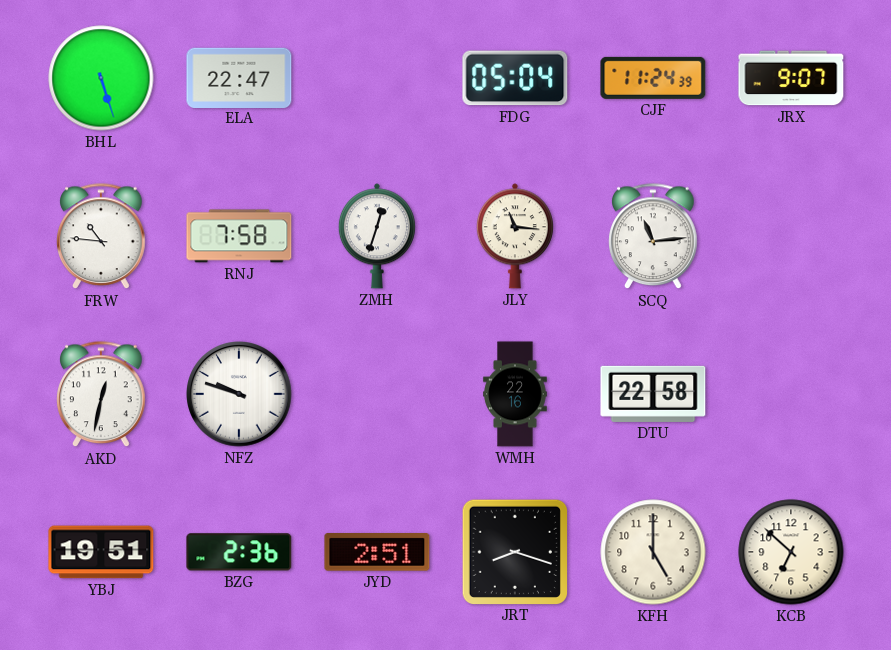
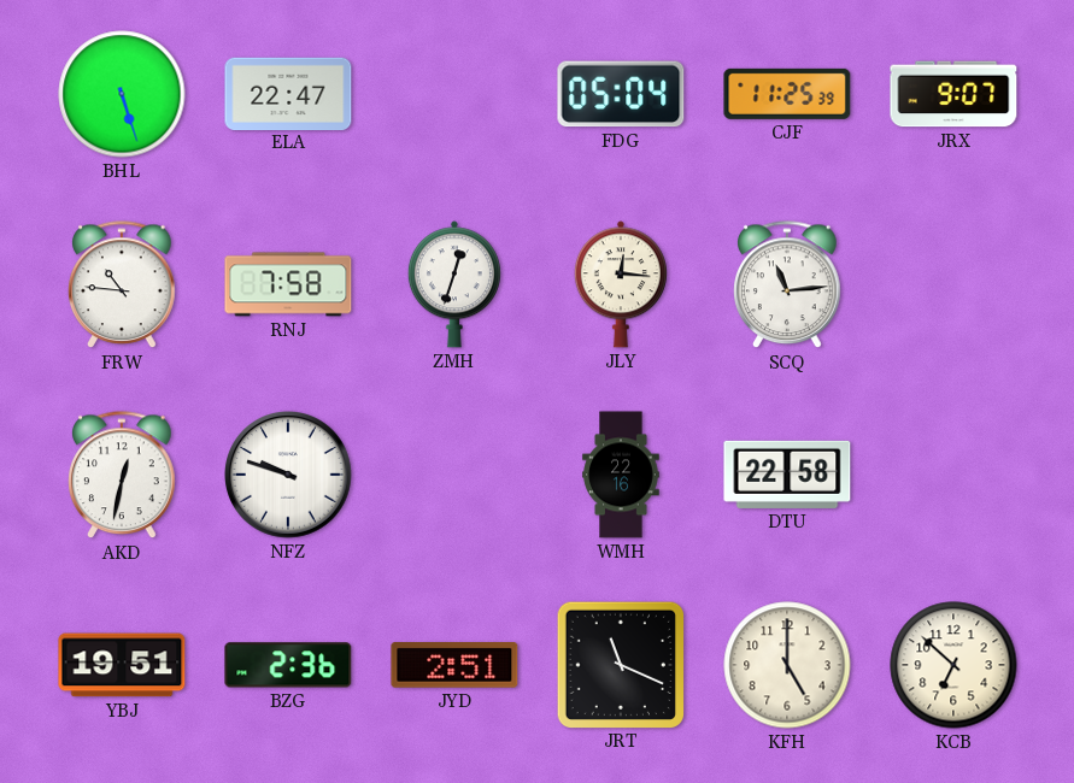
CJF: 11:24 -> 11:25 (787, 94)
JLY: 11:16 -> 12:16 (621, 284)
JRT: 8:18 -> 11:19 (620, 664)
